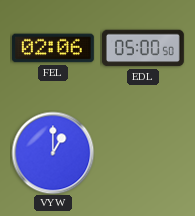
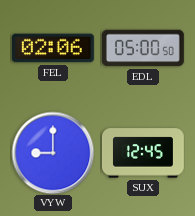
VYW: 1:00 -> 9:00 (53, 153)
SUX: none -> 12:45 (144, 153)
